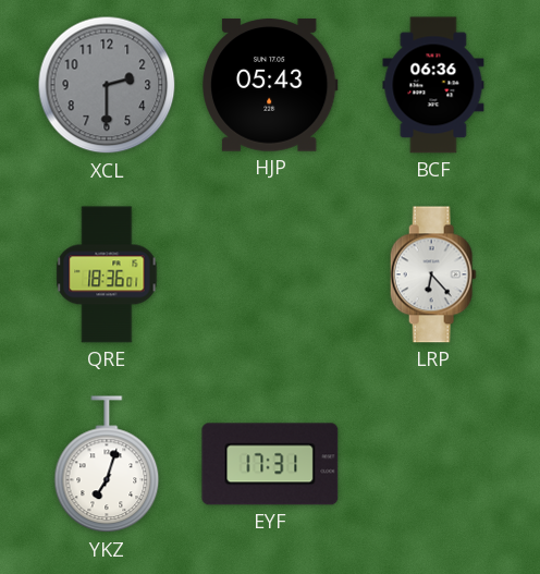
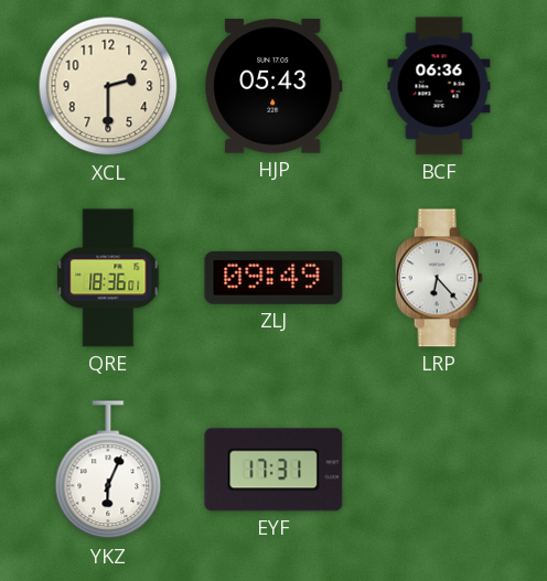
XCL dial: grey -> cream (108, 86)
ZLJ: none -> 09:49 (273, 278)
YKZ: 7:03 -> 6:04 (108, 471)
